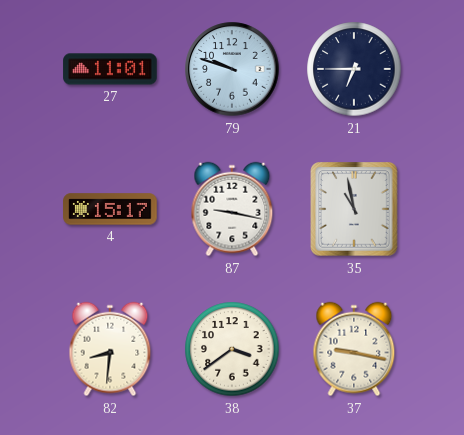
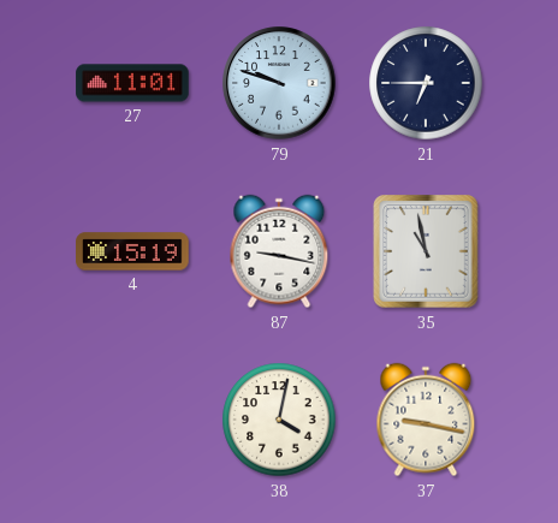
4: 15:17 -> 15:19 (132, 251)
82: 8:31 -> none (110, 349)
38: 3:39 -> 4:02 (279, 420)
